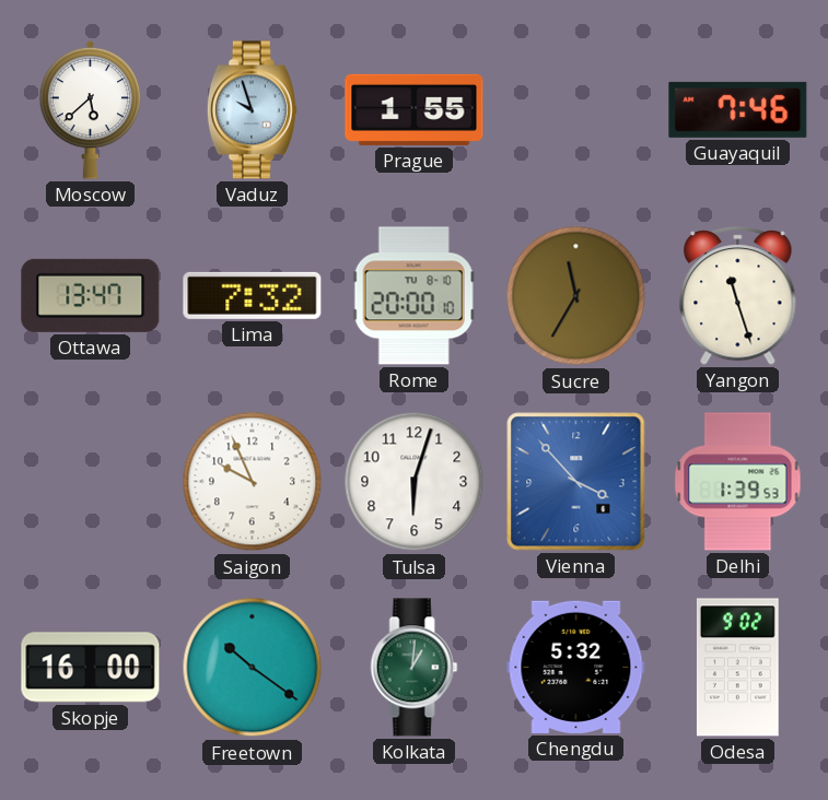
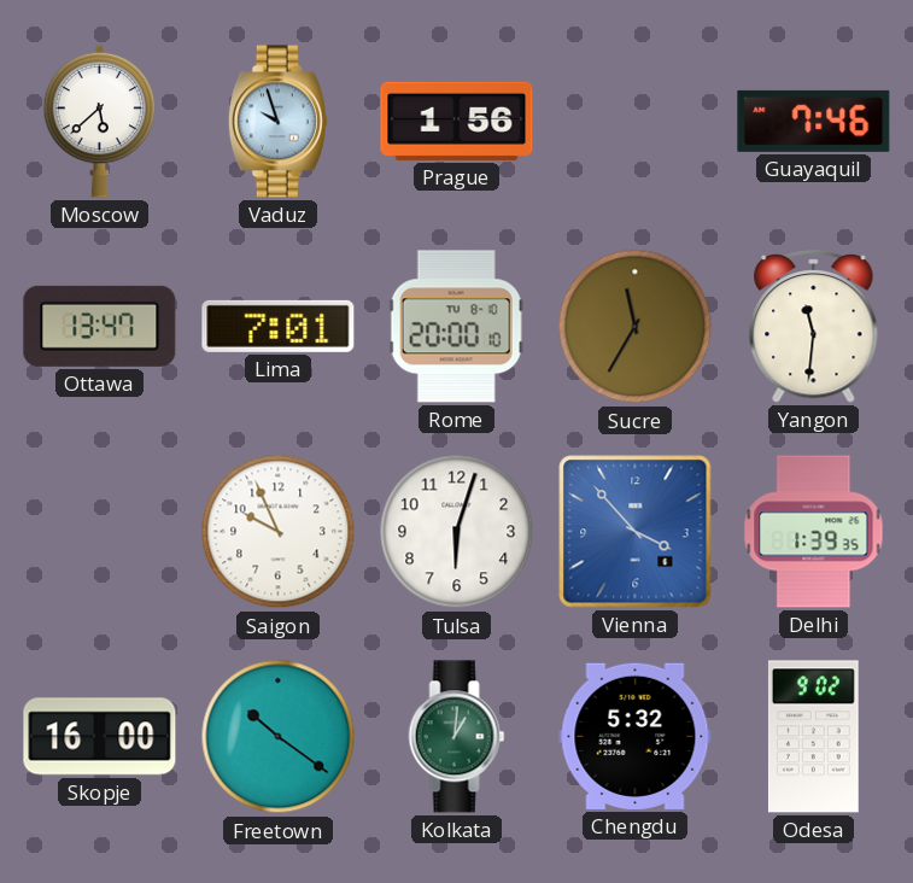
Prague: 1:55 -> 1:56 (457, 121)
Lima: 7:32 -> 7:01 (279, 326)
Yangon: 11:27 -> 11:31 (814, 327)
Delhi: 1:39:53 -> 1:39:35 (814, 532)
